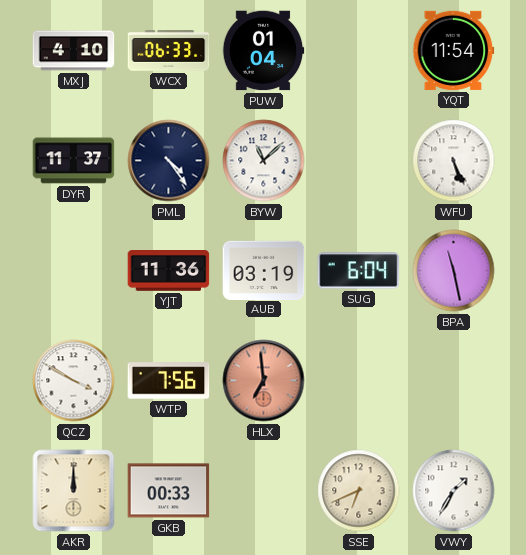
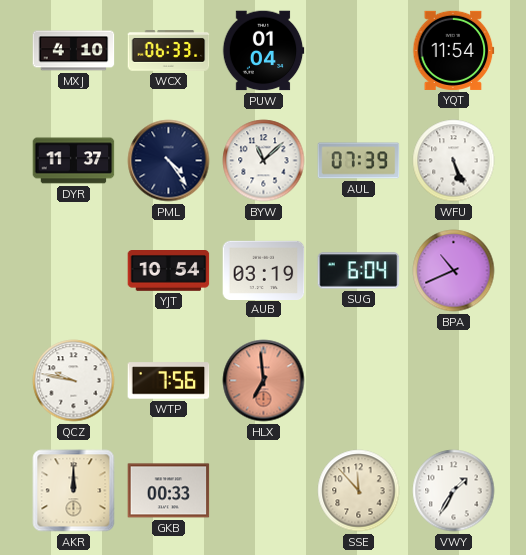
AUL: none -> 07:39 (359, 161)
YJT: 11:36 -> 10:54 (169, 271)
BPA: 11:28 -> 10:41 (454, 271)
QCZ: 3:50 -> 9:47 (74, 381)
SSE: 6:41 -> 11:53 (359, 491)
